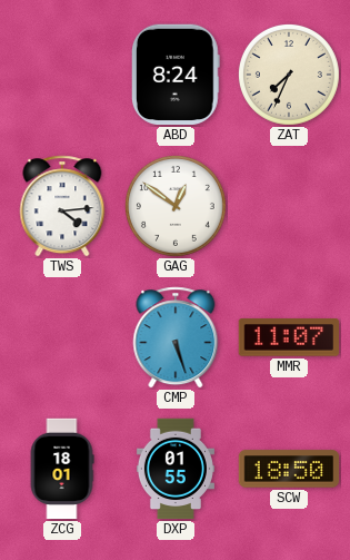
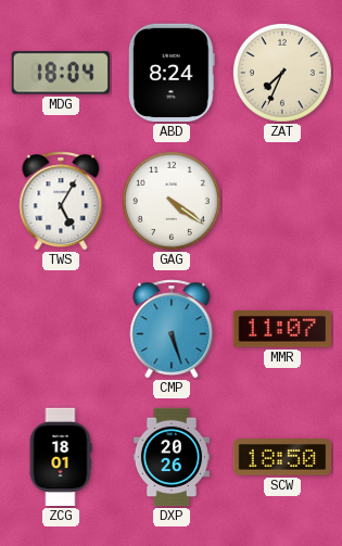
MDG: none -> 18:04 (60, 73)
TWS: 4:14 -> 5:05 (61, 201)
GAG: 12:51 -> 4:21 (172, 201)
DXP: 01:55 -> 20:26 (172, 457)
